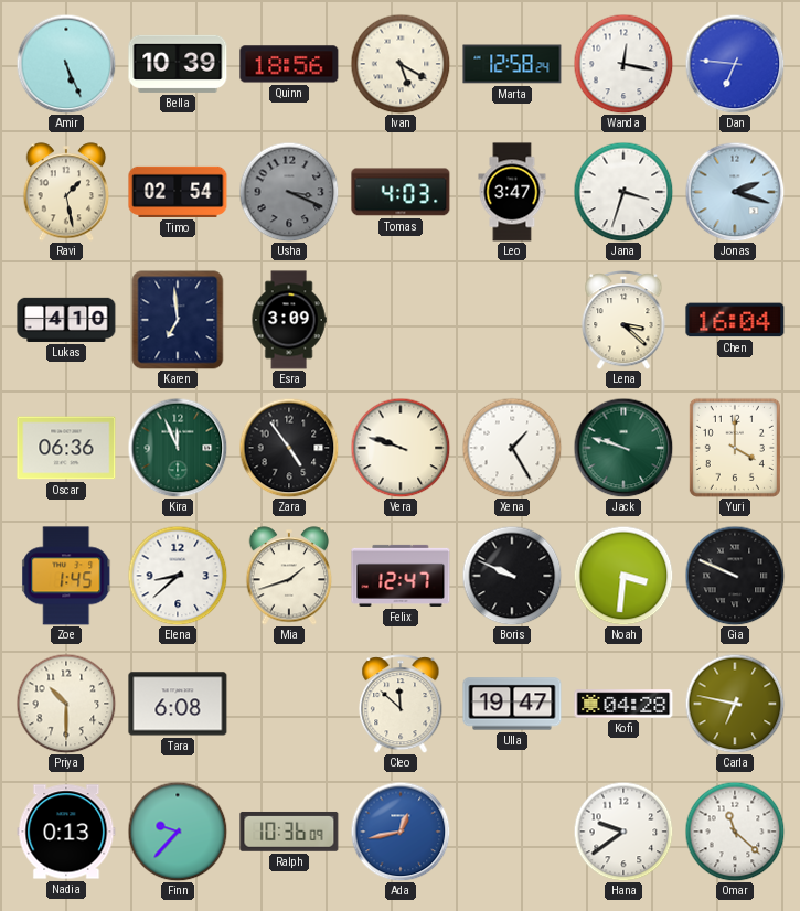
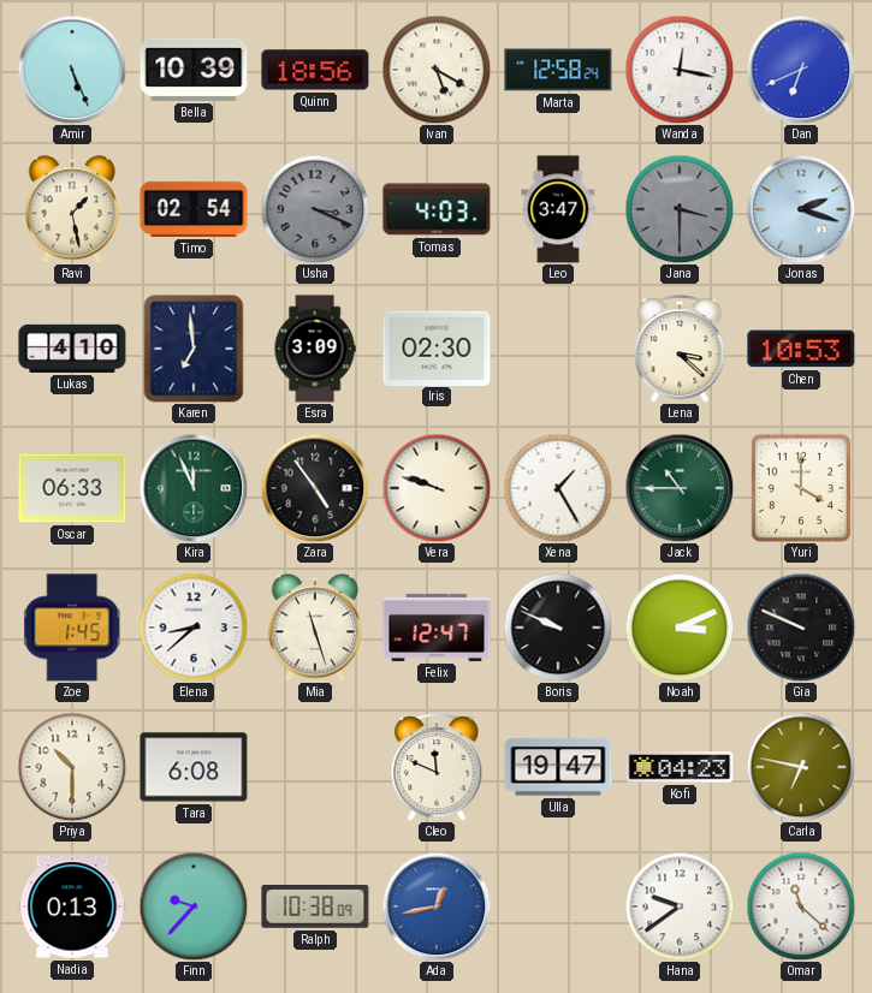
Dan: 6:46 -> 6:41 (801, 70)
Jana: 3:33 -> 3:30 (680, 209)
Jana dial: white -> grey (680, 209)
Iris: none -> 02:30 (437, 347)
Chen: 16:04 -> 10:53 (801, 349)
Oscar: 06:36 -> 06:33 (72, 488)
Jack: 9:48 -> 10:45 (680, 488)
Mia: 1:42 -> 11:27 (315, 628)
Noah: 3:31 -> 3:11 (680, 628)
Cleo: 11:52 -> 11:49 (437, 767)
Kofi: 04:28 -> 04:23 (680, 767)
Ralph: 10:36 -> 10:38 (315, 906)
